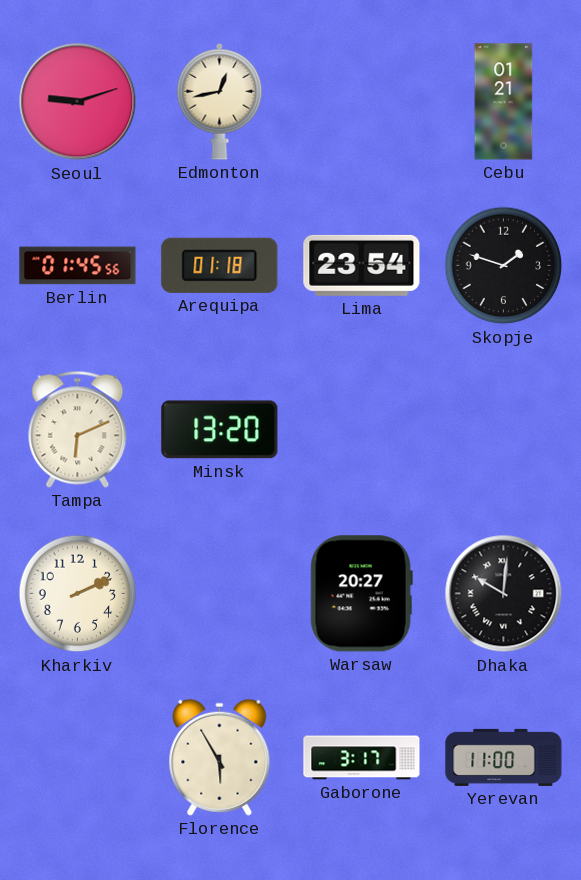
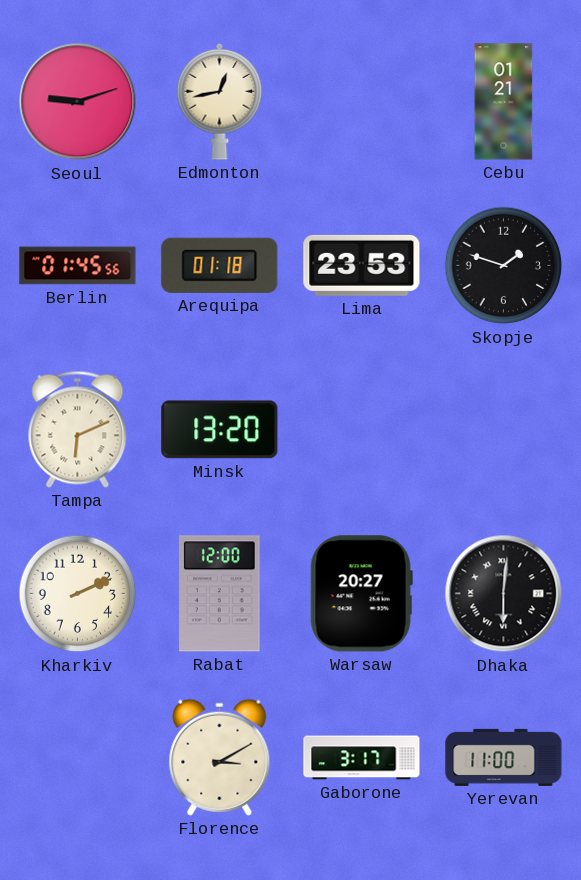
Lima: 23:54 -> 23:53 (362, 265)
Rabat: none -> 12:00 (220, 594)
Dhaka: 10:01 -> 6:01 (504, 594)
Florence: 5:55 -> 3:10 (220, 757)
